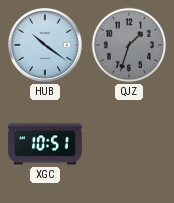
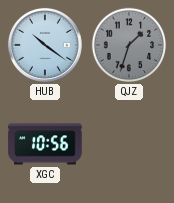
XGC: 10:51 -> 10:56 (45, 144)
